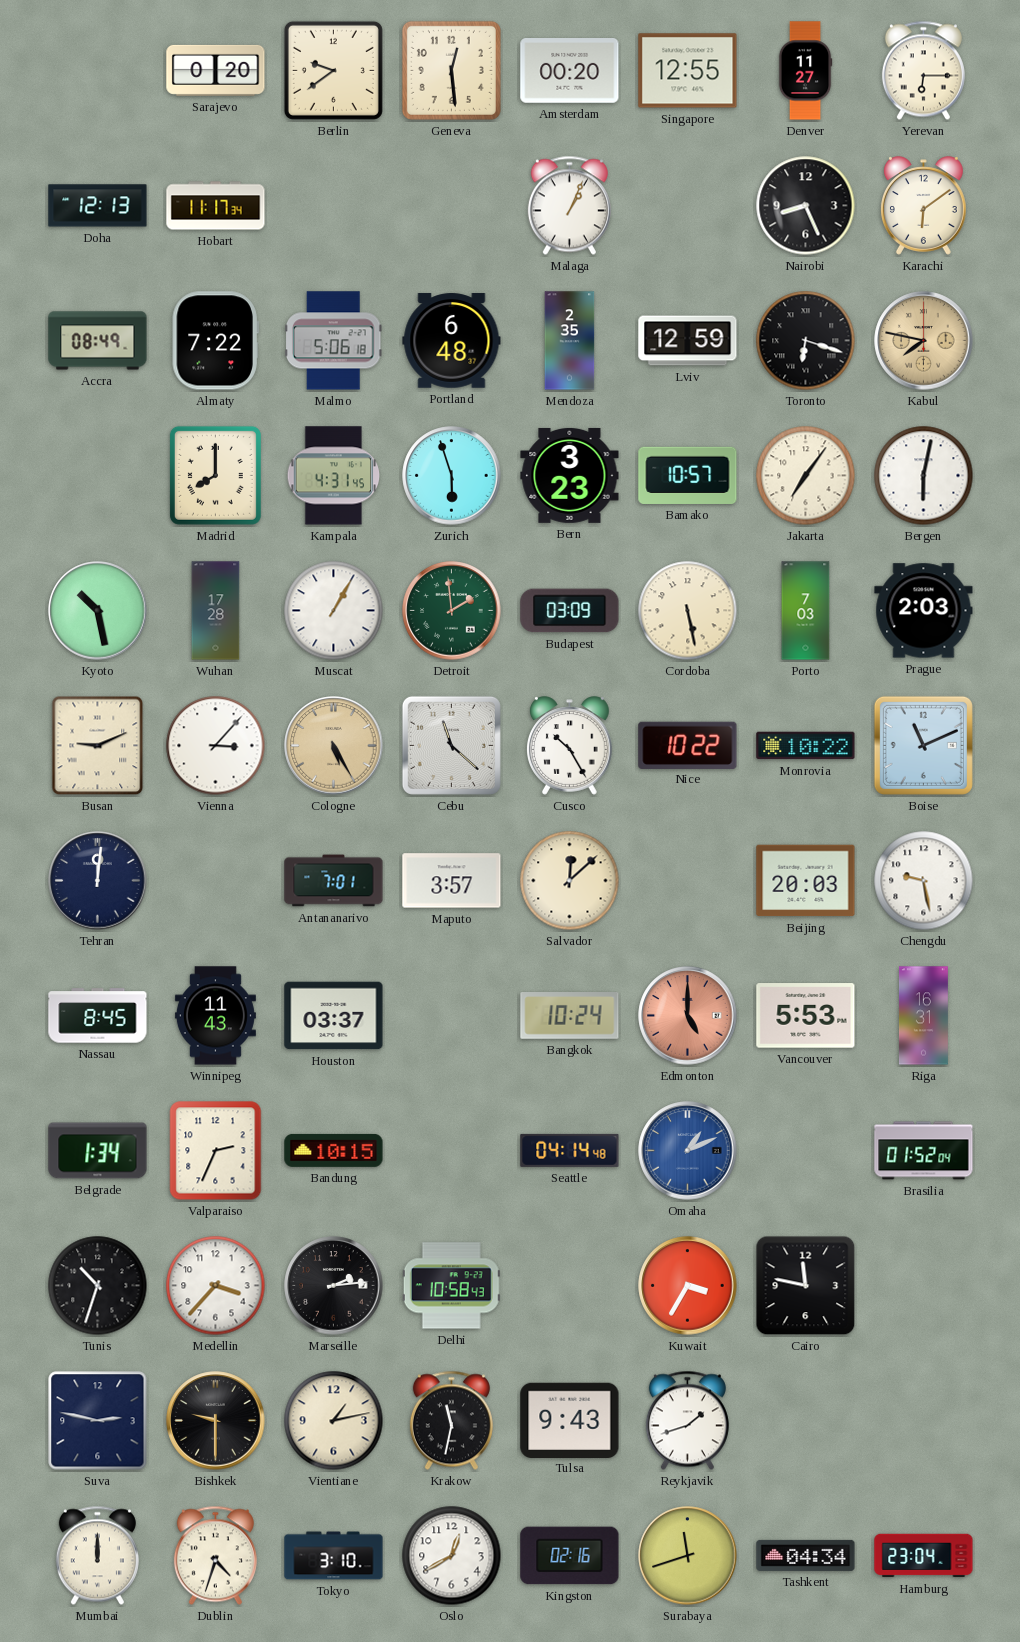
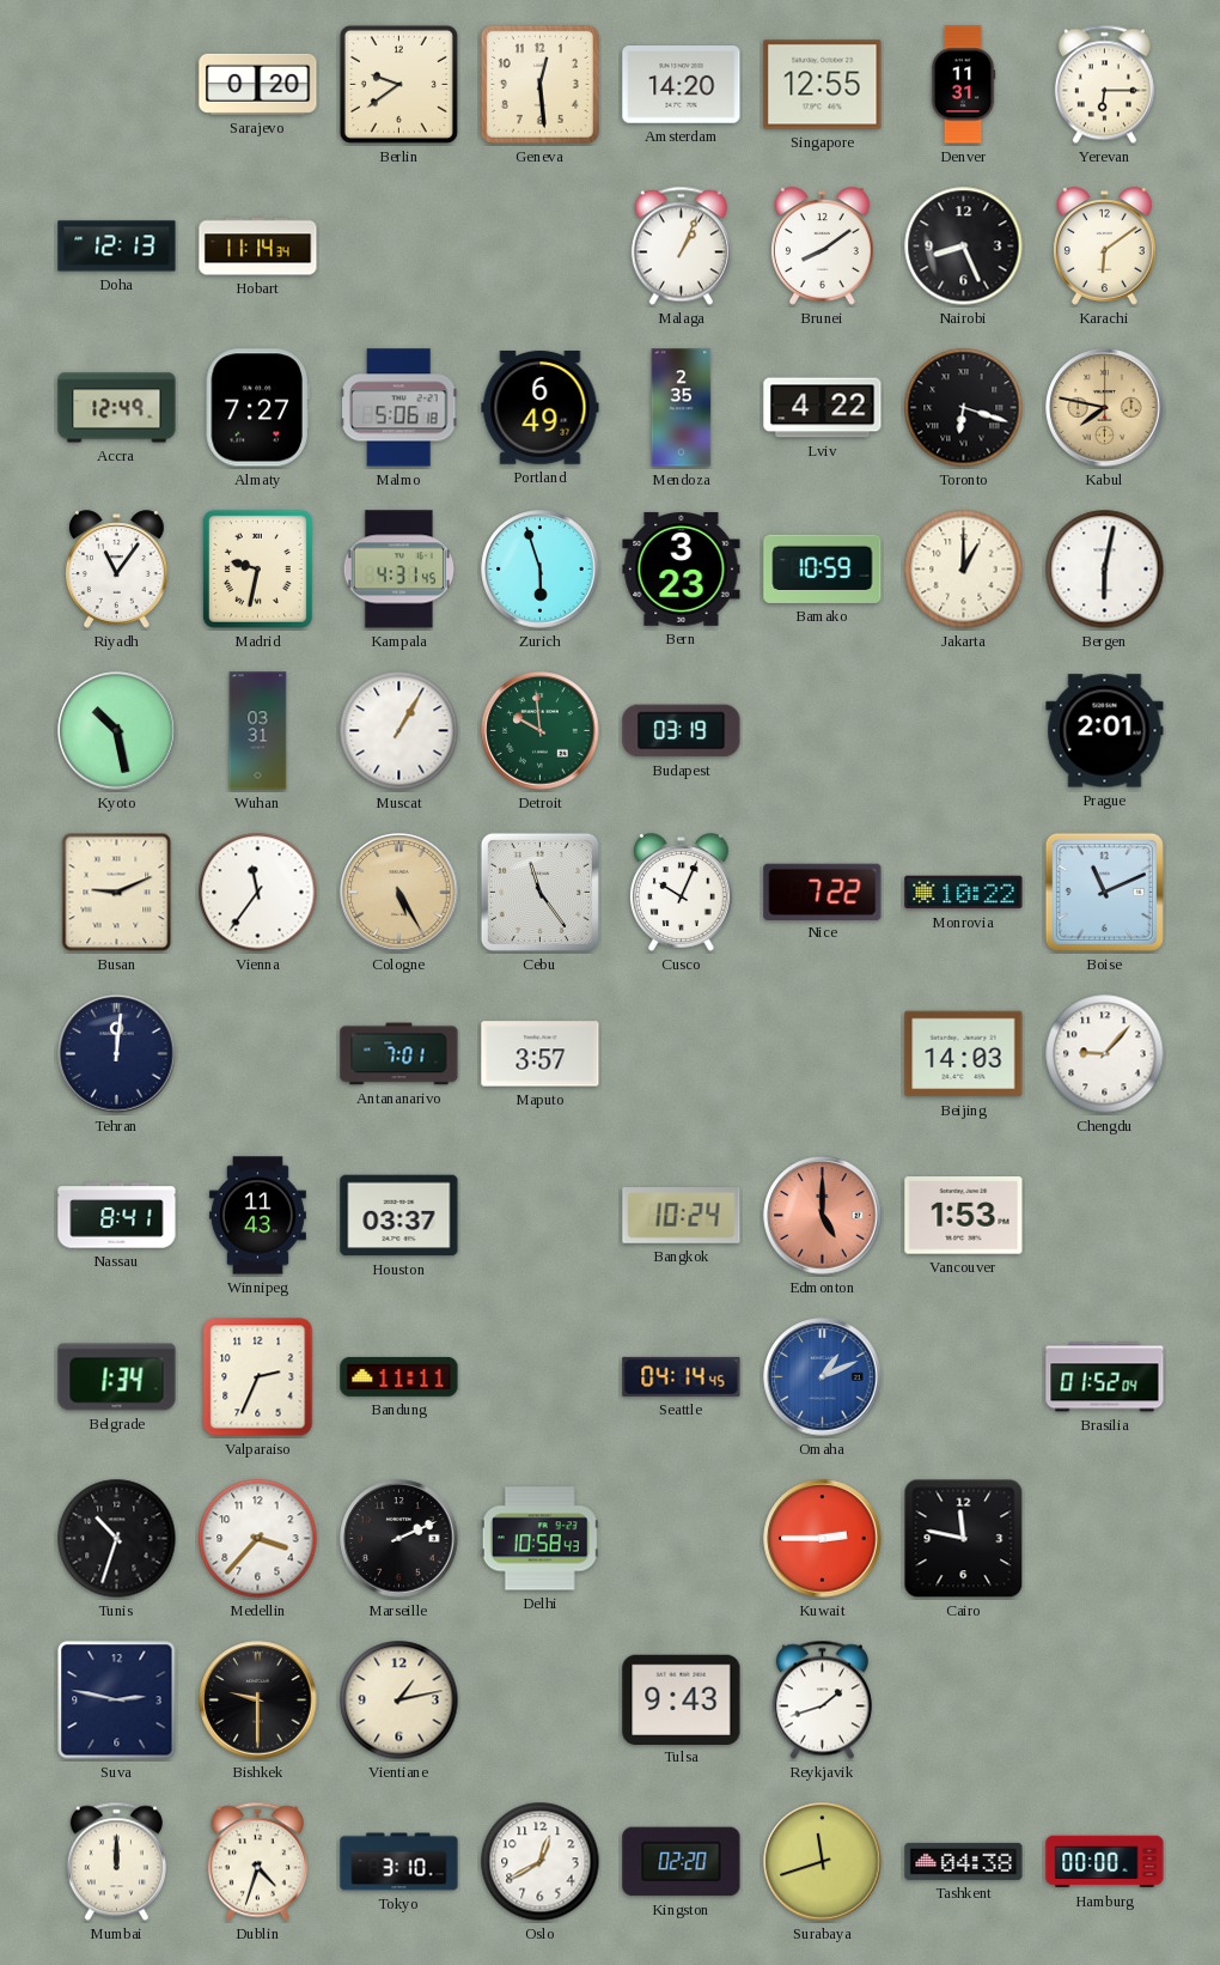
Amsterdam: 00:20 -> 14:20 (682, 85)
Denver: 11:27 -> 11:31 (963, 85)
Hobart: 11:17 -> 11:14 (258, 247)
Brunei: none -> 8:09 (823, 247)
Accra: 08:49 -> 12:49 (117, 408)
Almaty: 7:22 -> 7:27 (257, 408)
Portland: 6:48 -> 6:49 (541, 408)
Lviv: 12:59 -> 4:22 (823, 408)
Riyadh: none -> 11:06 (117, 570)
Madrid: 8:00 -> 9:32 (257, 568)
Bamako: 10:57 -> 10:59 (823, 568)
Jakarta: 7:06 -> 1:00 (964, 570)
Wuhan: 17:28 -> 03:31 (258, 731)
Detroit: 1:59 -> 9:59 (541, 731)
Budapest: 03:09 -> 03:19 (682, 731)
Cordoba: 5:28 -> none (688, 611)
Porto: 7:03 -> none (806, 611)
Prague: 2:03 -> 2:01 (1105, 731)
Vienna: 3:07 -> 11:36 (258, 893)
Cebu: 11:22 -> 11:24 (539, 892)
Cusco: 10:25 -> 10:04 (682, 893)
Nice: 10:22 -> 7:22 (823, 892)
Salvador: 12:08 -> none (570, 881)
Beijing: 20:03 -> 14:03 (964, 1054)
Chengdu: 9:28 -> 9:07 (1105, 1054)
Nassau: 8:45 -> 8:41 (117, 1216)
Vancouver: 5:53 -> 1:53 (964, 1216)
Riga: 16:31 -> none (923, 1016)
Bandung: 10:15 -> 11:11 (399, 1376)
Seattle: 04:14:48 -> 04:14:45 (682, 1376)
Marseille: 2:14 -> 2:11 (399, 1539)
Kuwait: 3:35 -> 2:45 (823, 1539)
Krakow: 11:32 -> none (451, 1421)
Kingston: 02:16 -> 02:20 (682, 1862)
Tashkent: 04:34 -> 04:38 (964, 1861)
Hamburg: 23:04 -> 00:00 (1105, 1862)
